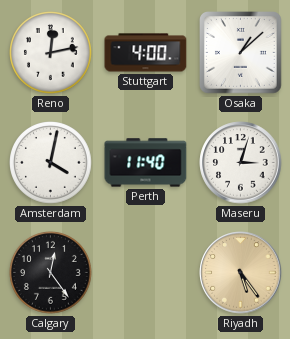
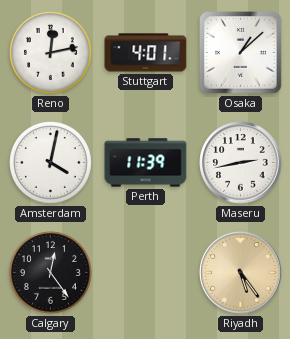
Stuttgart: 4:00 -> 4:01 (146, 53)
Perth: 11:40 -> 11:39 (146, 163)
Maseru: 3:03 -> 2:43 (241, 163)
